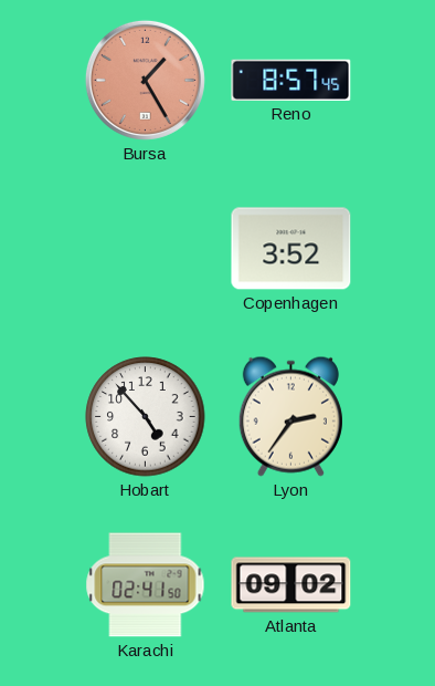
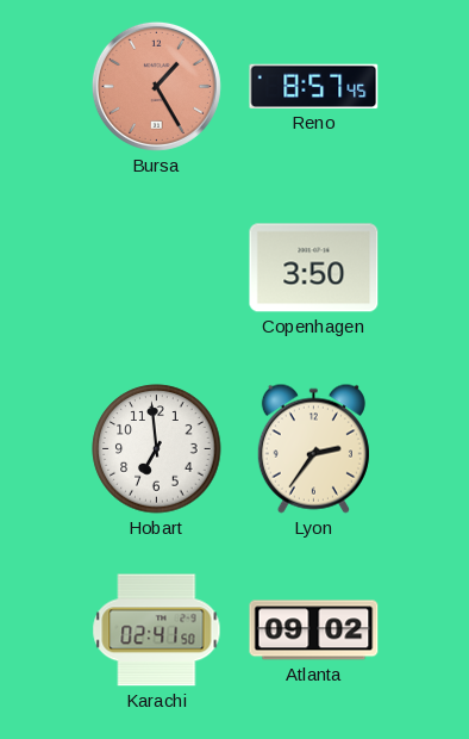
Copenhagen: 3:52 -> 3:50 (314, 268)
Hobart: 4:53 -> 6:59 (157, 449)
